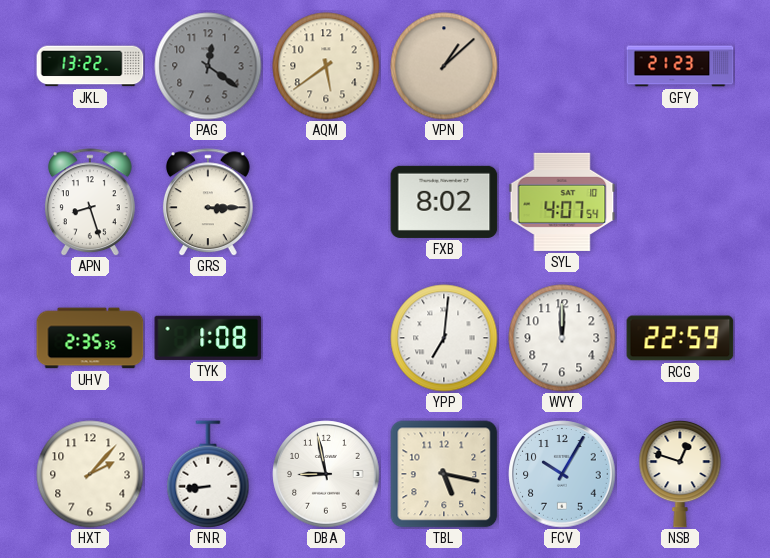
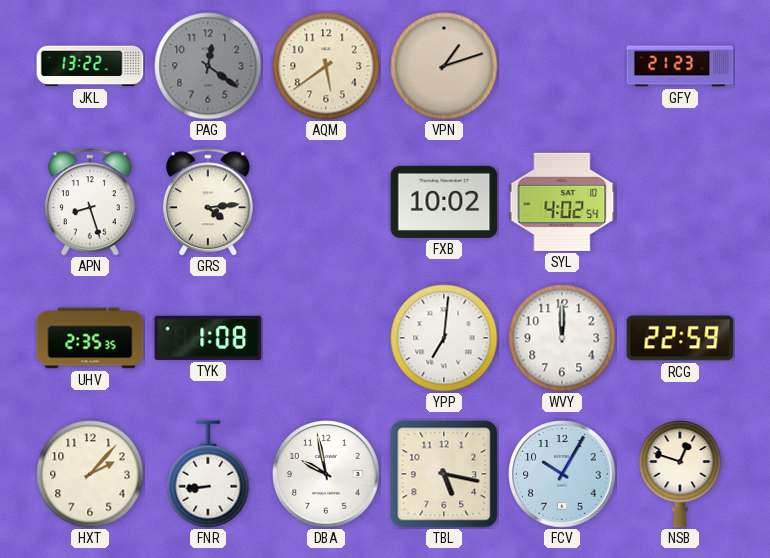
VPN: 1:08 -> 1:12 (444, 66)
GRS: 3:15 -> 4:14 (208, 202)
FXB: 8:02 -> 10:02 (444, 202)
SYL: 4:07 -> 4:02 (562, 202)
DBA: 8:58 -> 9:58 (326, 474)
